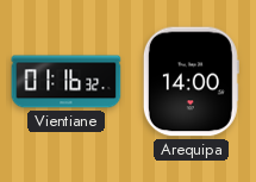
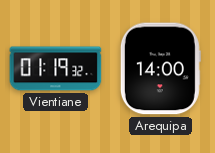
Vientiane: 01:16 -> 01:19 (56, 69)
